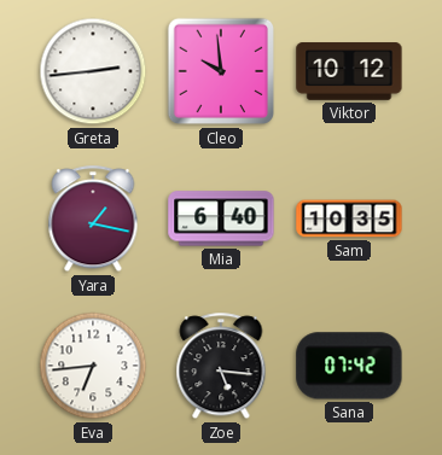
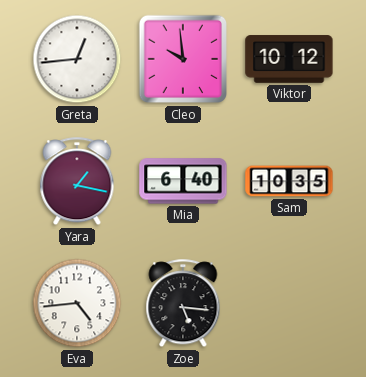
Greta: 2:44 -> 12:44 (77, 59)
Eva: 6:44 -> 4:44 (77, 303)
Sana: 07:42 -> none (349, 366)
